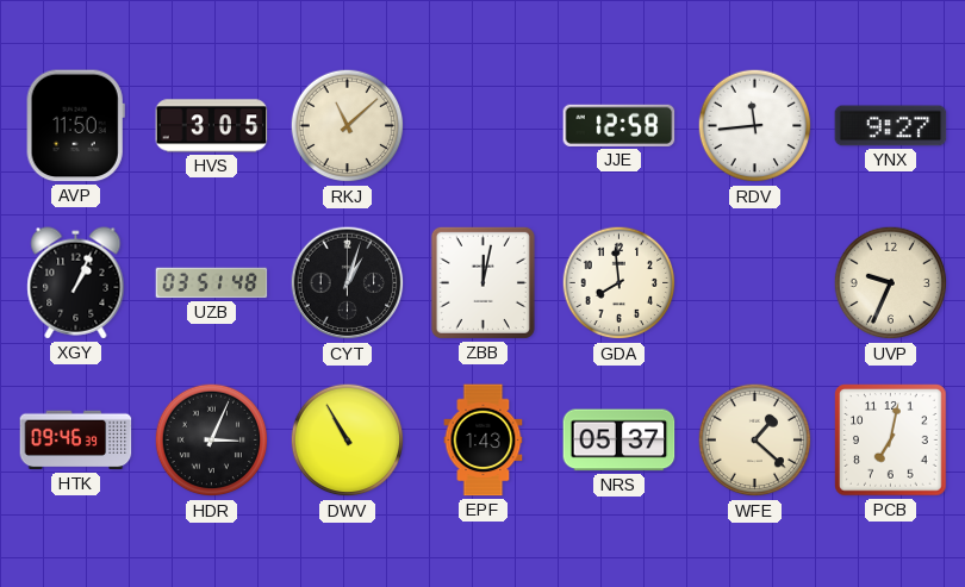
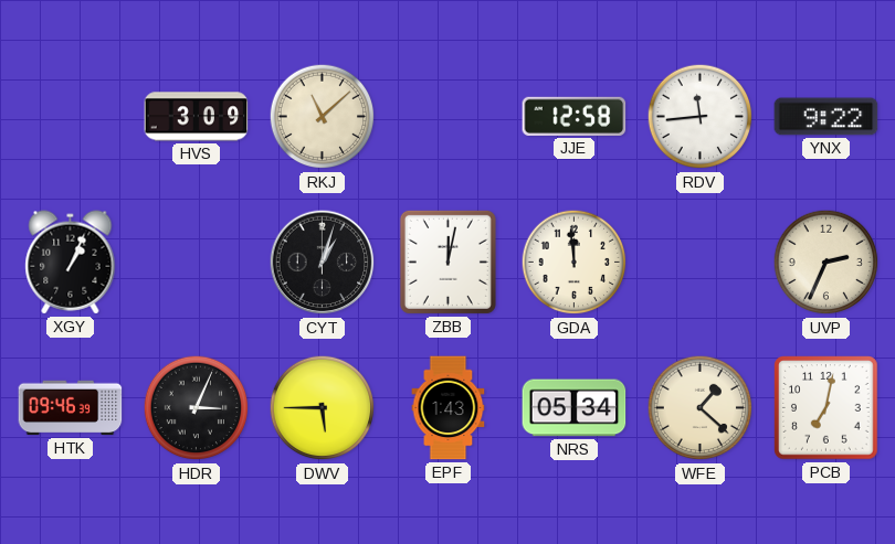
AVP: 11:50 -> none (75, 126)
HVS: 3:05 -> 3:09 (197, 117)
YNX: 9:27 -> 9:22 (826, 117)
UZB: 03:51 -> none (212, 283)
GDA: 7:59 -> 11:59 (575, 263)
UVP: 9:34 -> 2:34 (826, 263)
DWV: 10:55 -> 5:45 (323, 408)
NRS: 05:37 -> 05:34 (575, 408)
